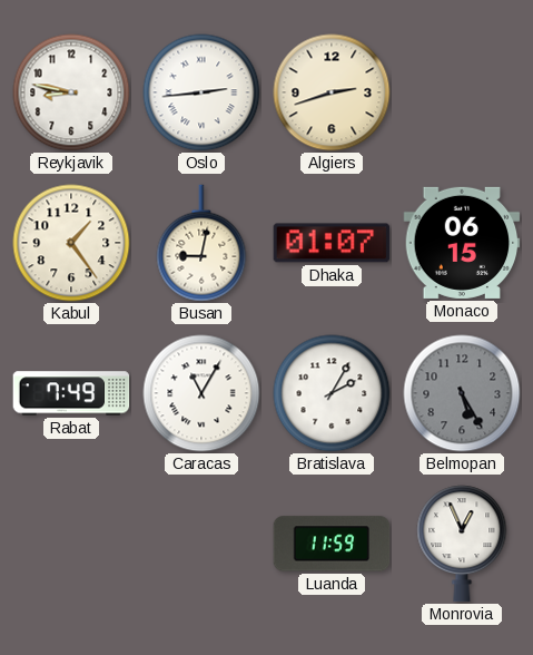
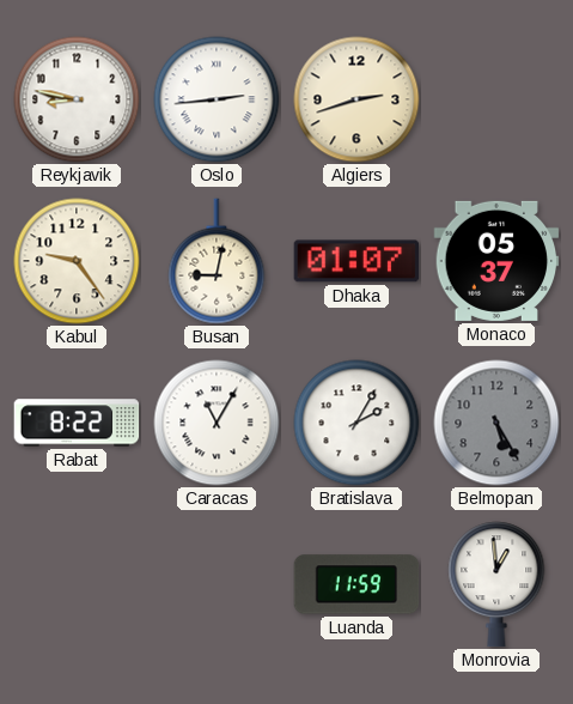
Kabul: 1:24 -> 9:24 (77, 261)
Monaco: 06:15 -> 05:37 (496, 261)
Rabat: 7:49 -> 8:22 (77, 423)
Monrovia: 12:56 -> 12:59 (496, 584)
